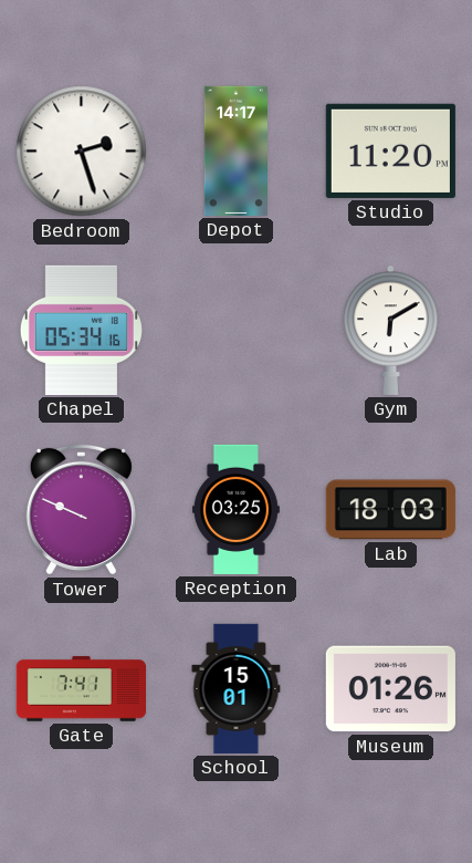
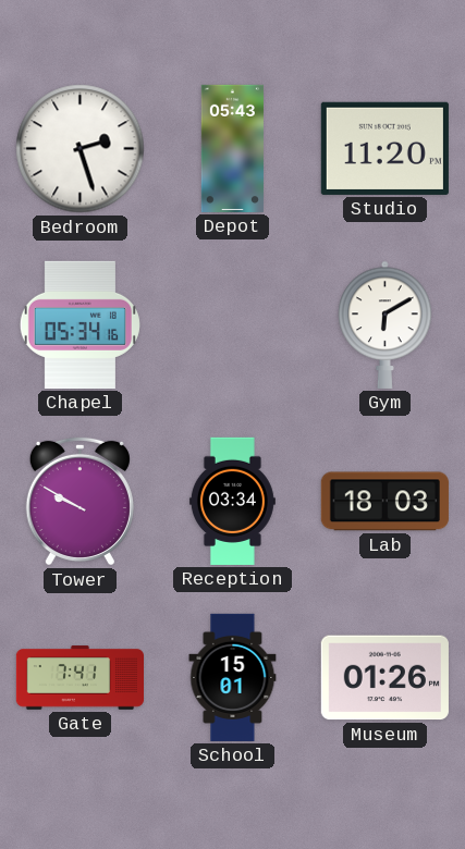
Depot: 14:17 -> 05:43 (232, 148)
Tower: 9:49 -> 9:50 (79, 501)
Reception: 03:25 -> 03:34 (232, 501)
